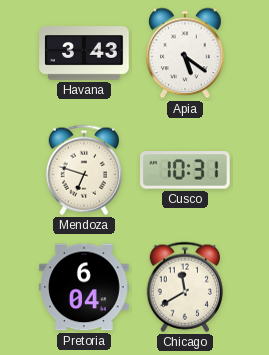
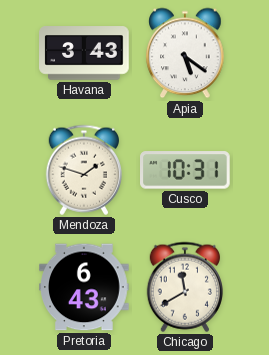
Mendoza: 6:48 -> 1:48 (83, 170)
Pretoria: 6:04 -> 6:43 (84, 287)
